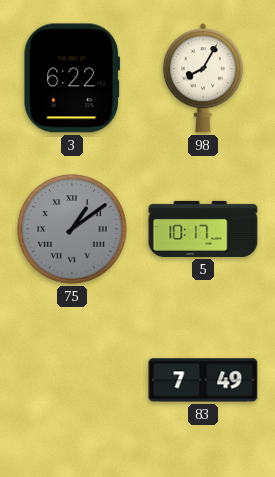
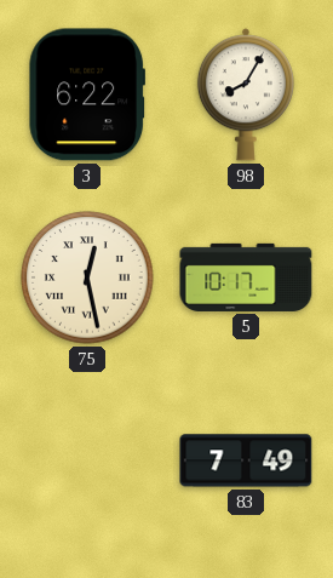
75: 1:09 -> 12:28 (87, 277)
75 dial: grey -> cream (87, 277)
